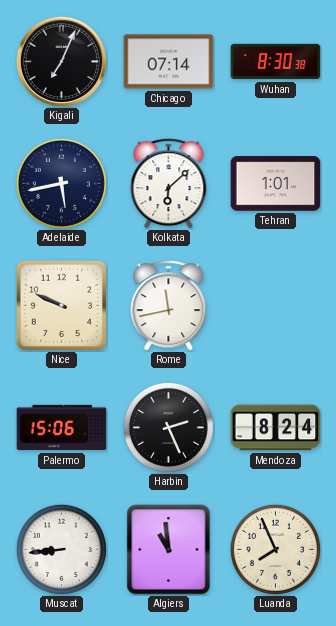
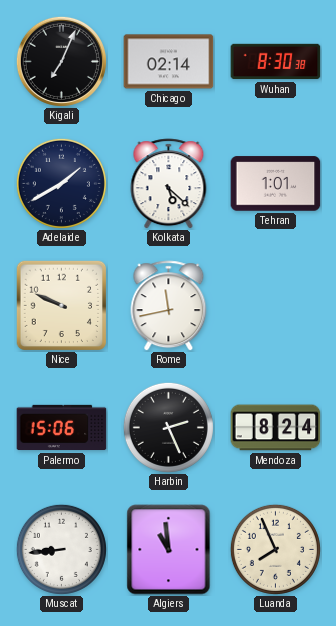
Chicago: 07:14 -> 02:14 (169, 62)
Adelaide: 5:43 -> 1:40 (61, 183)
Kolkata: 6:08 -> 5:22 (169, 184)
